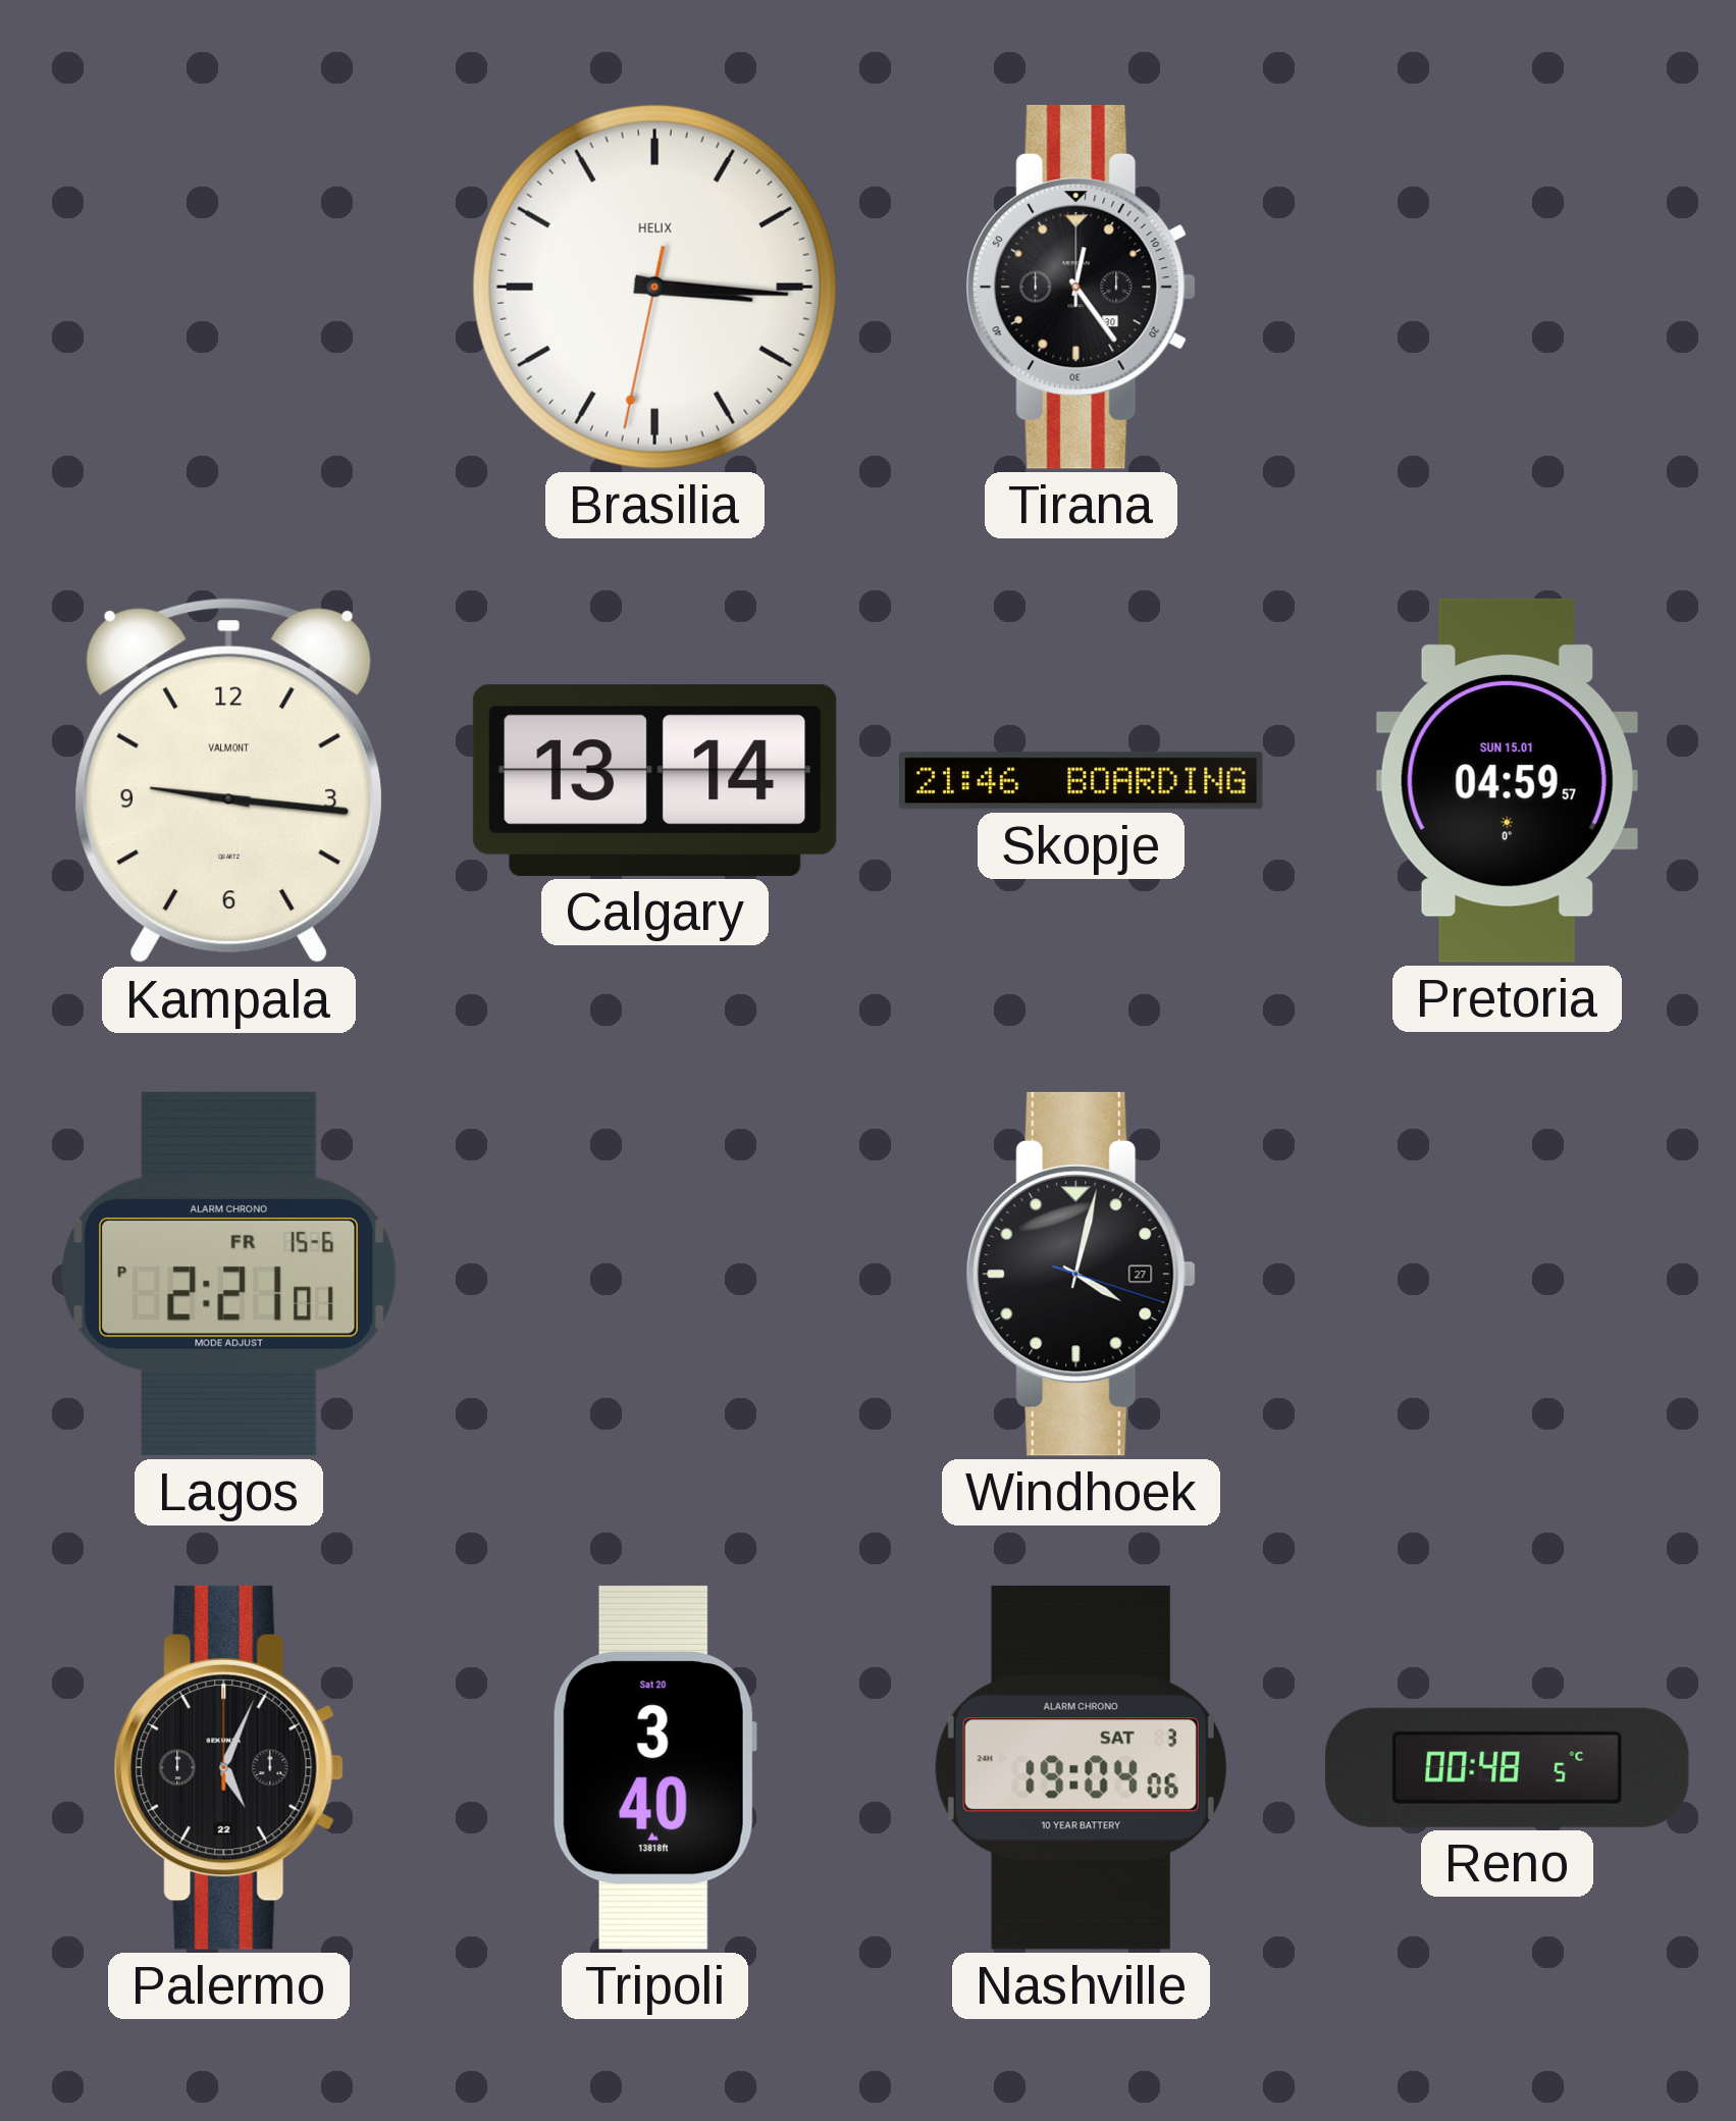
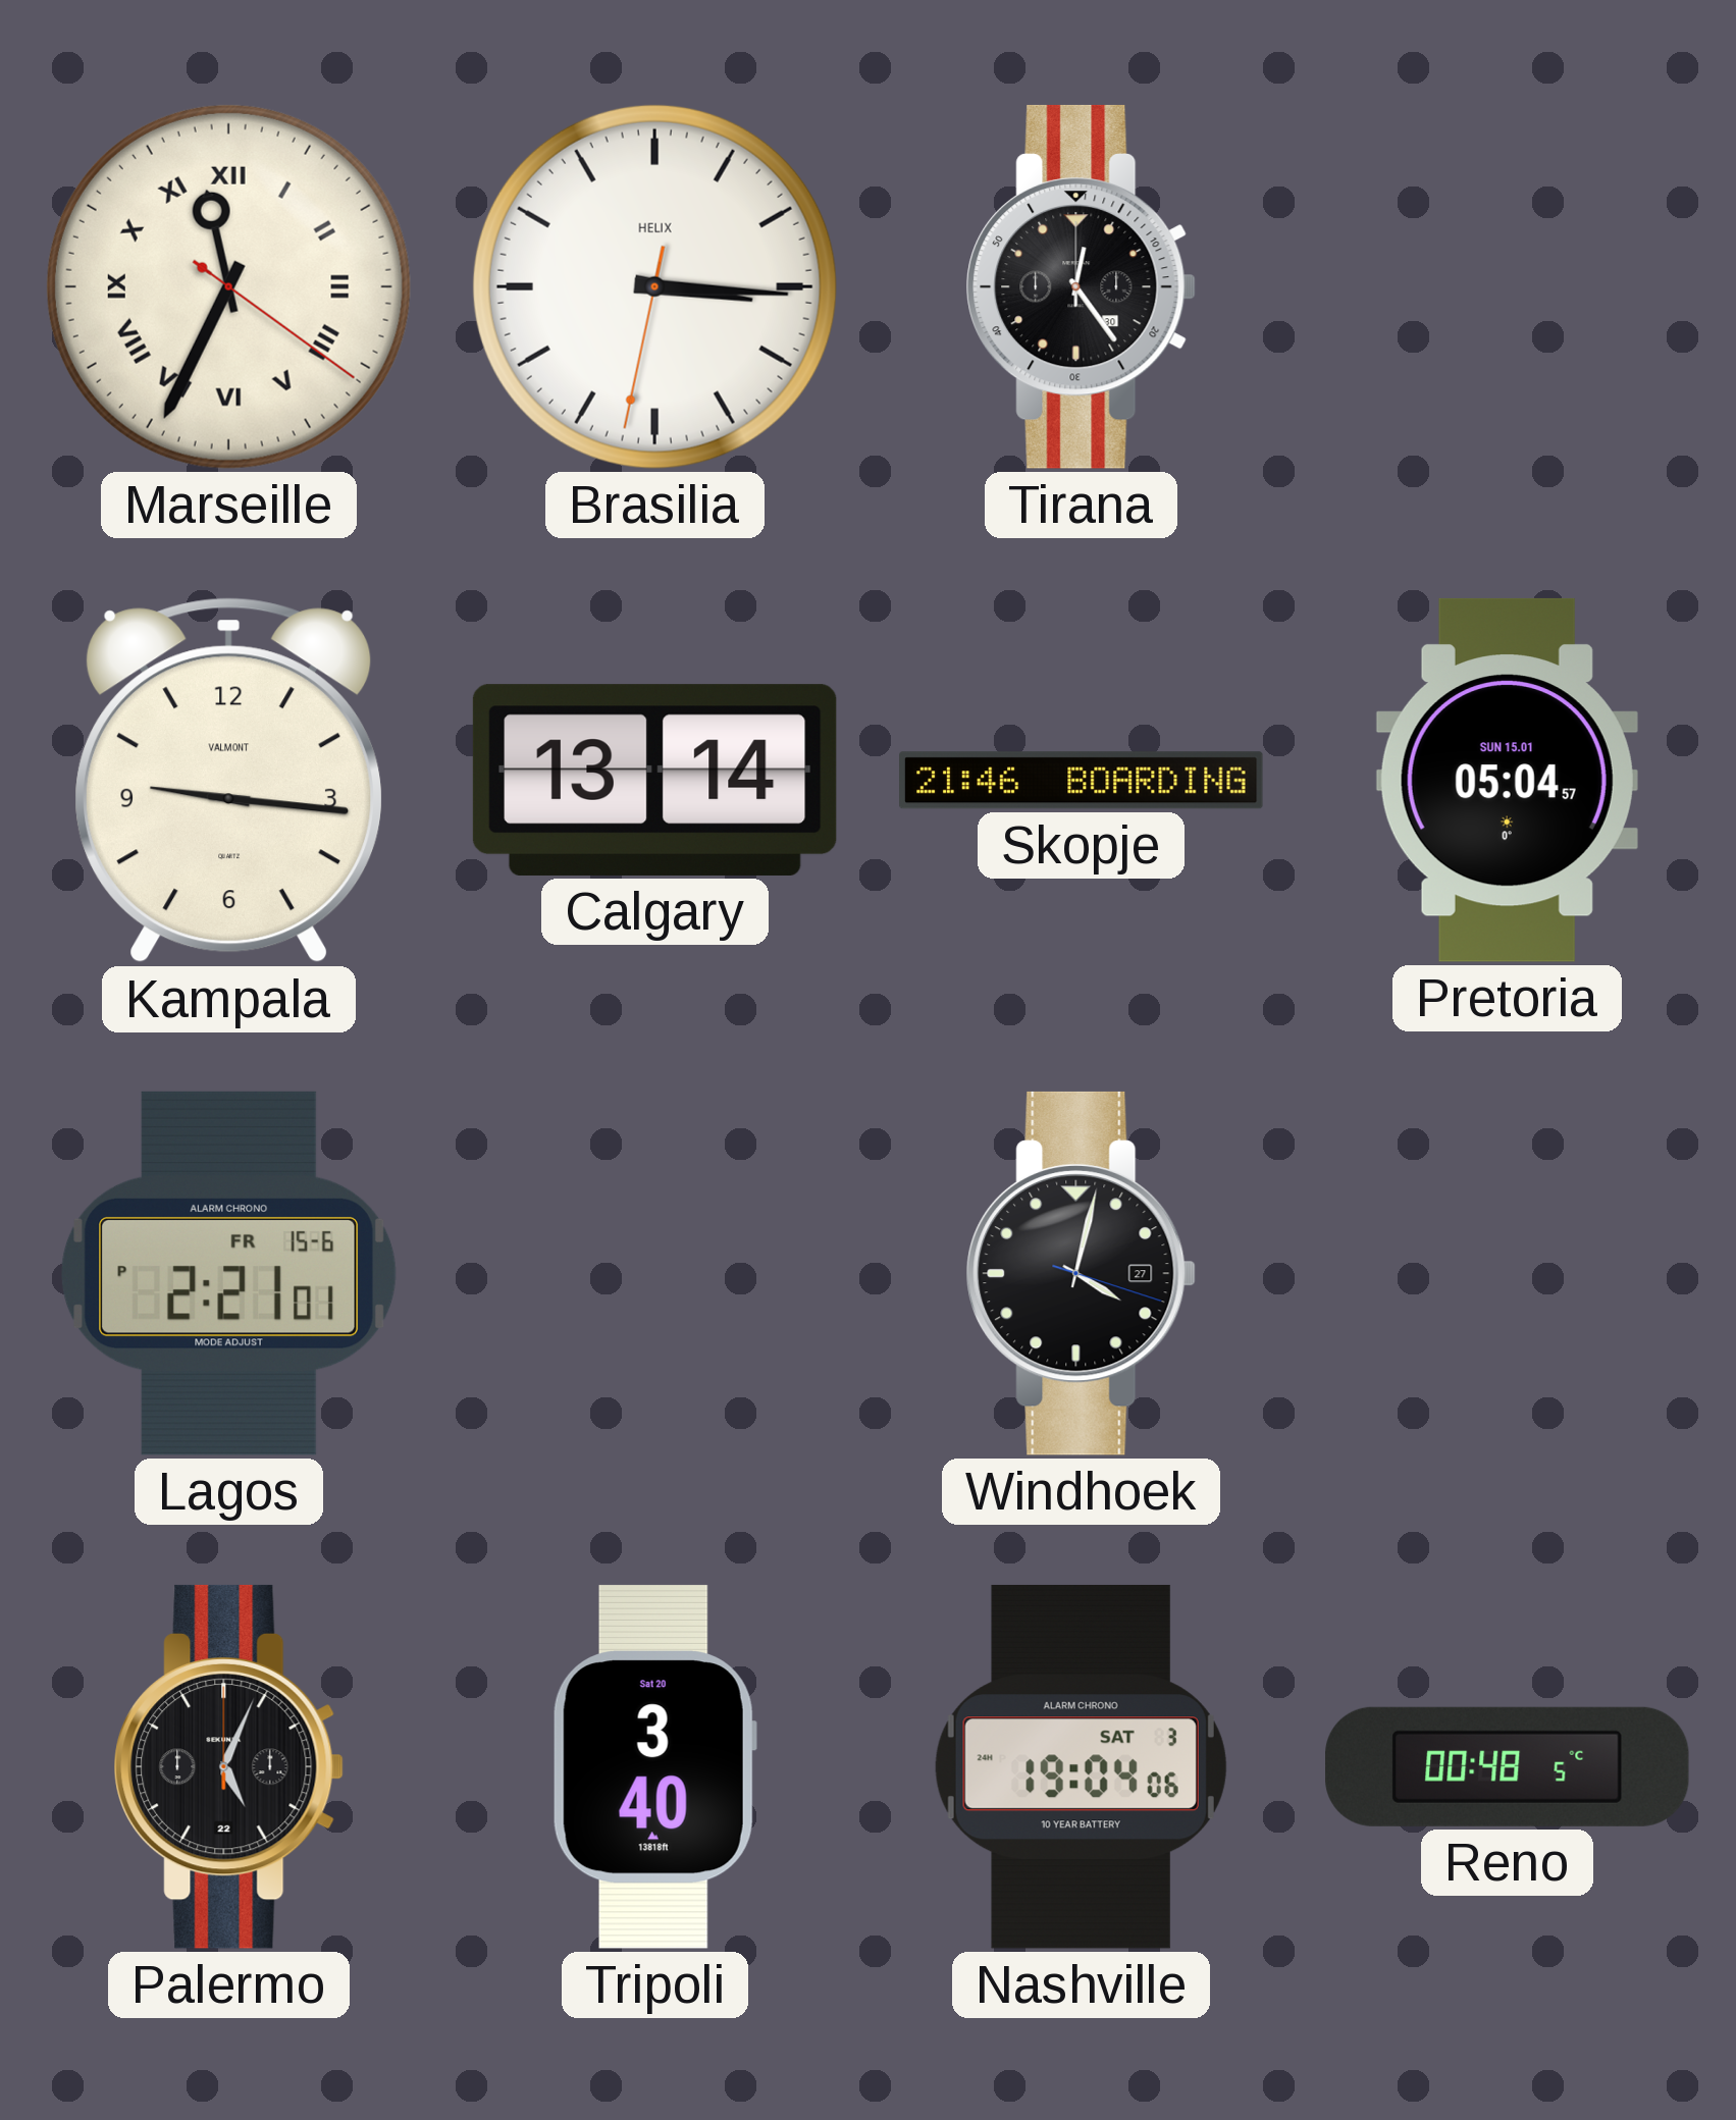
Marseille: none -> 11:34 (228, 286)
Pretoria: 04:59 -> 05:04 (1507, 780)
